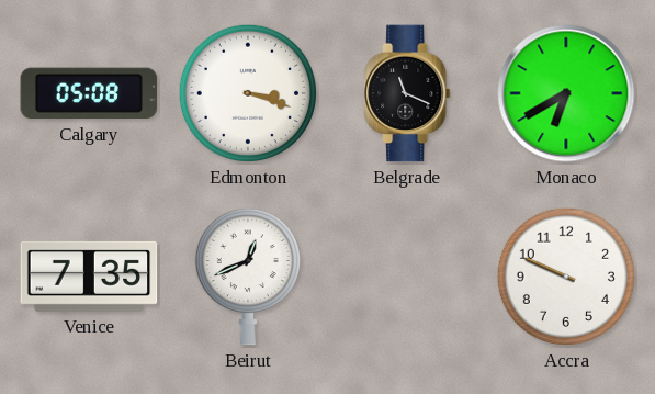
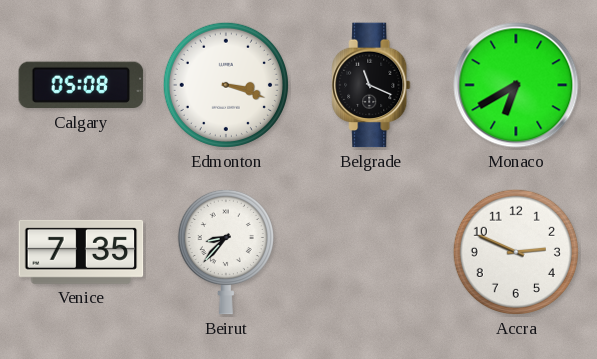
Beirut: 12:41 -> 8:37 (226, 252)
Accra: 9:49 -> 2:49 (516, 252)
